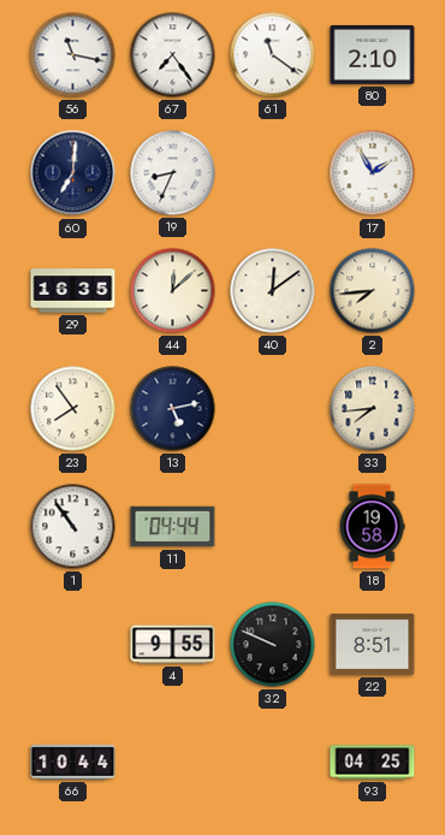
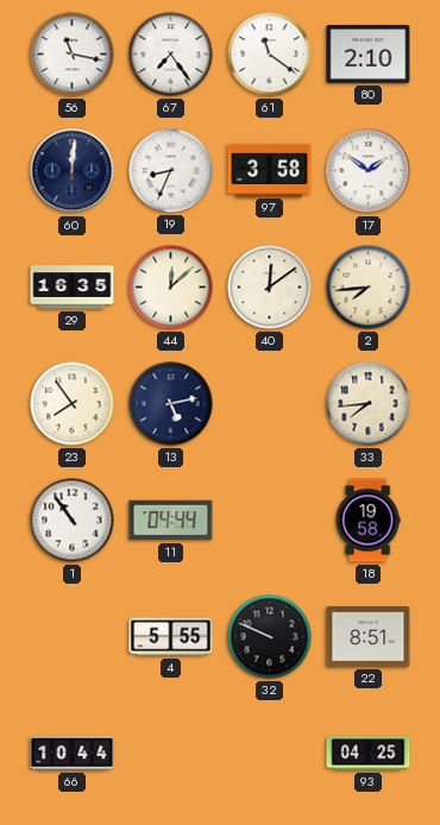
60: 7:01 -> 12:01 (73, 171)
97: none -> 3:58 (270, 170)
17: 1:55 -> 1:51 (369, 171)
4: 9:55 -> 5:55 (171, 637)
